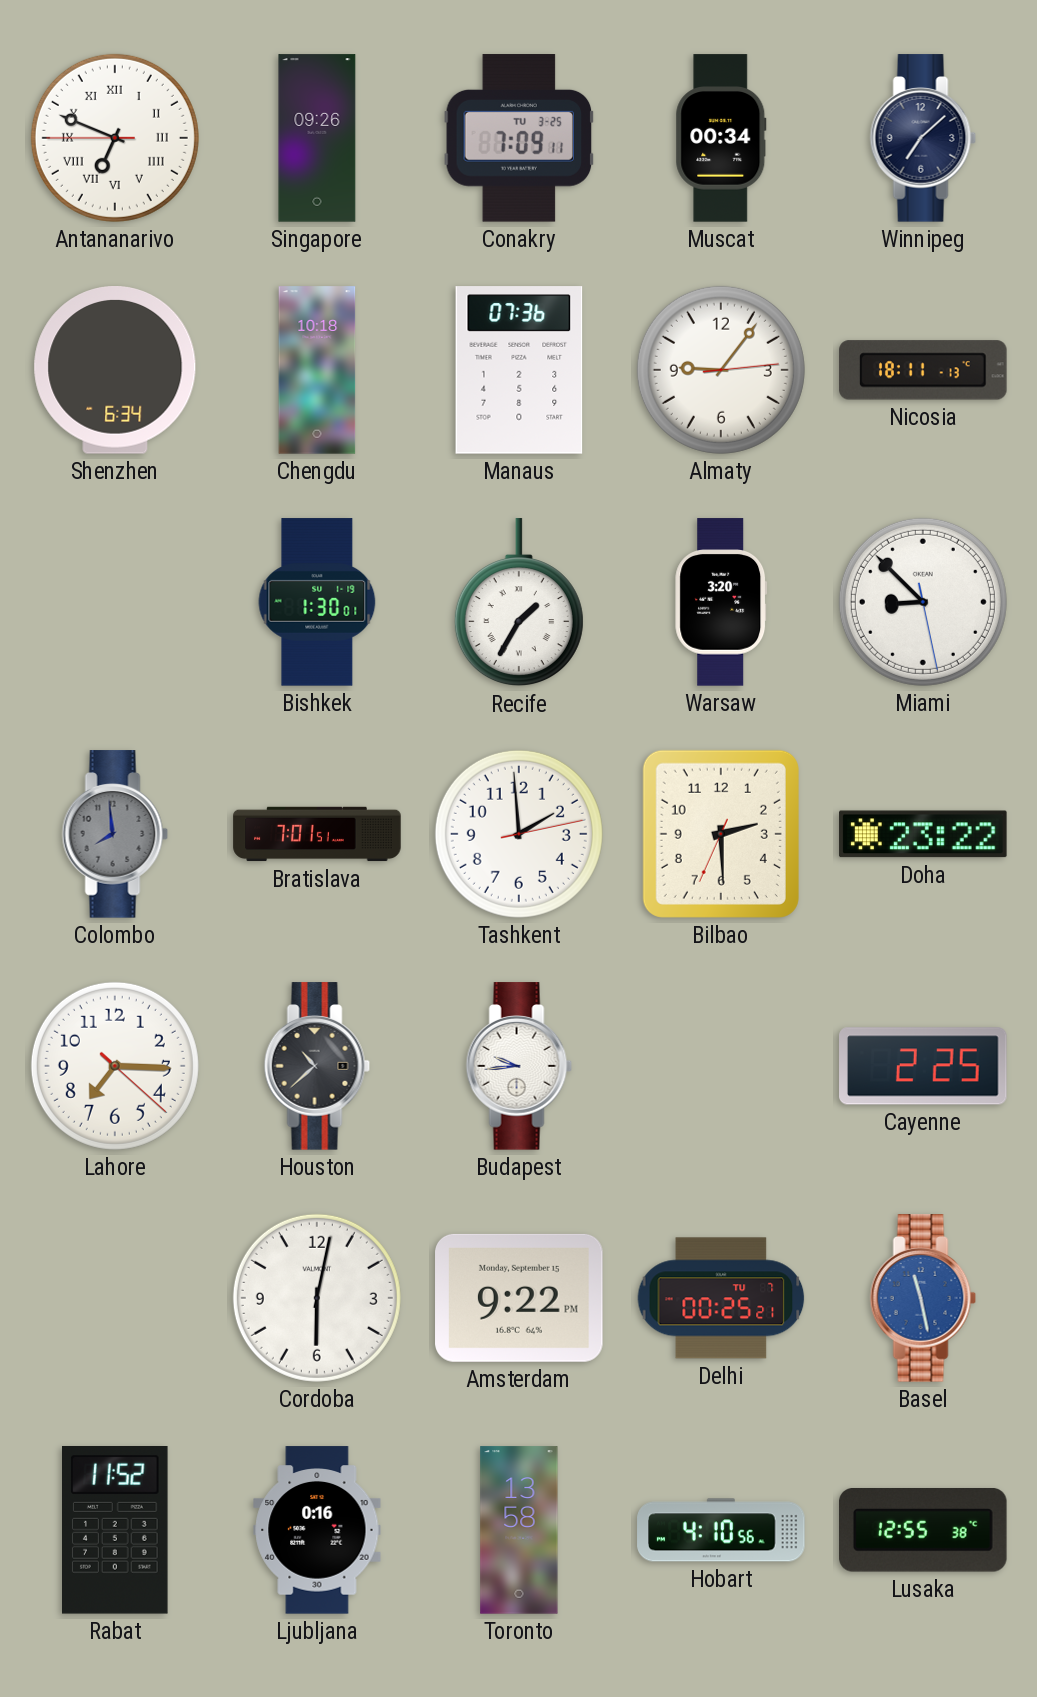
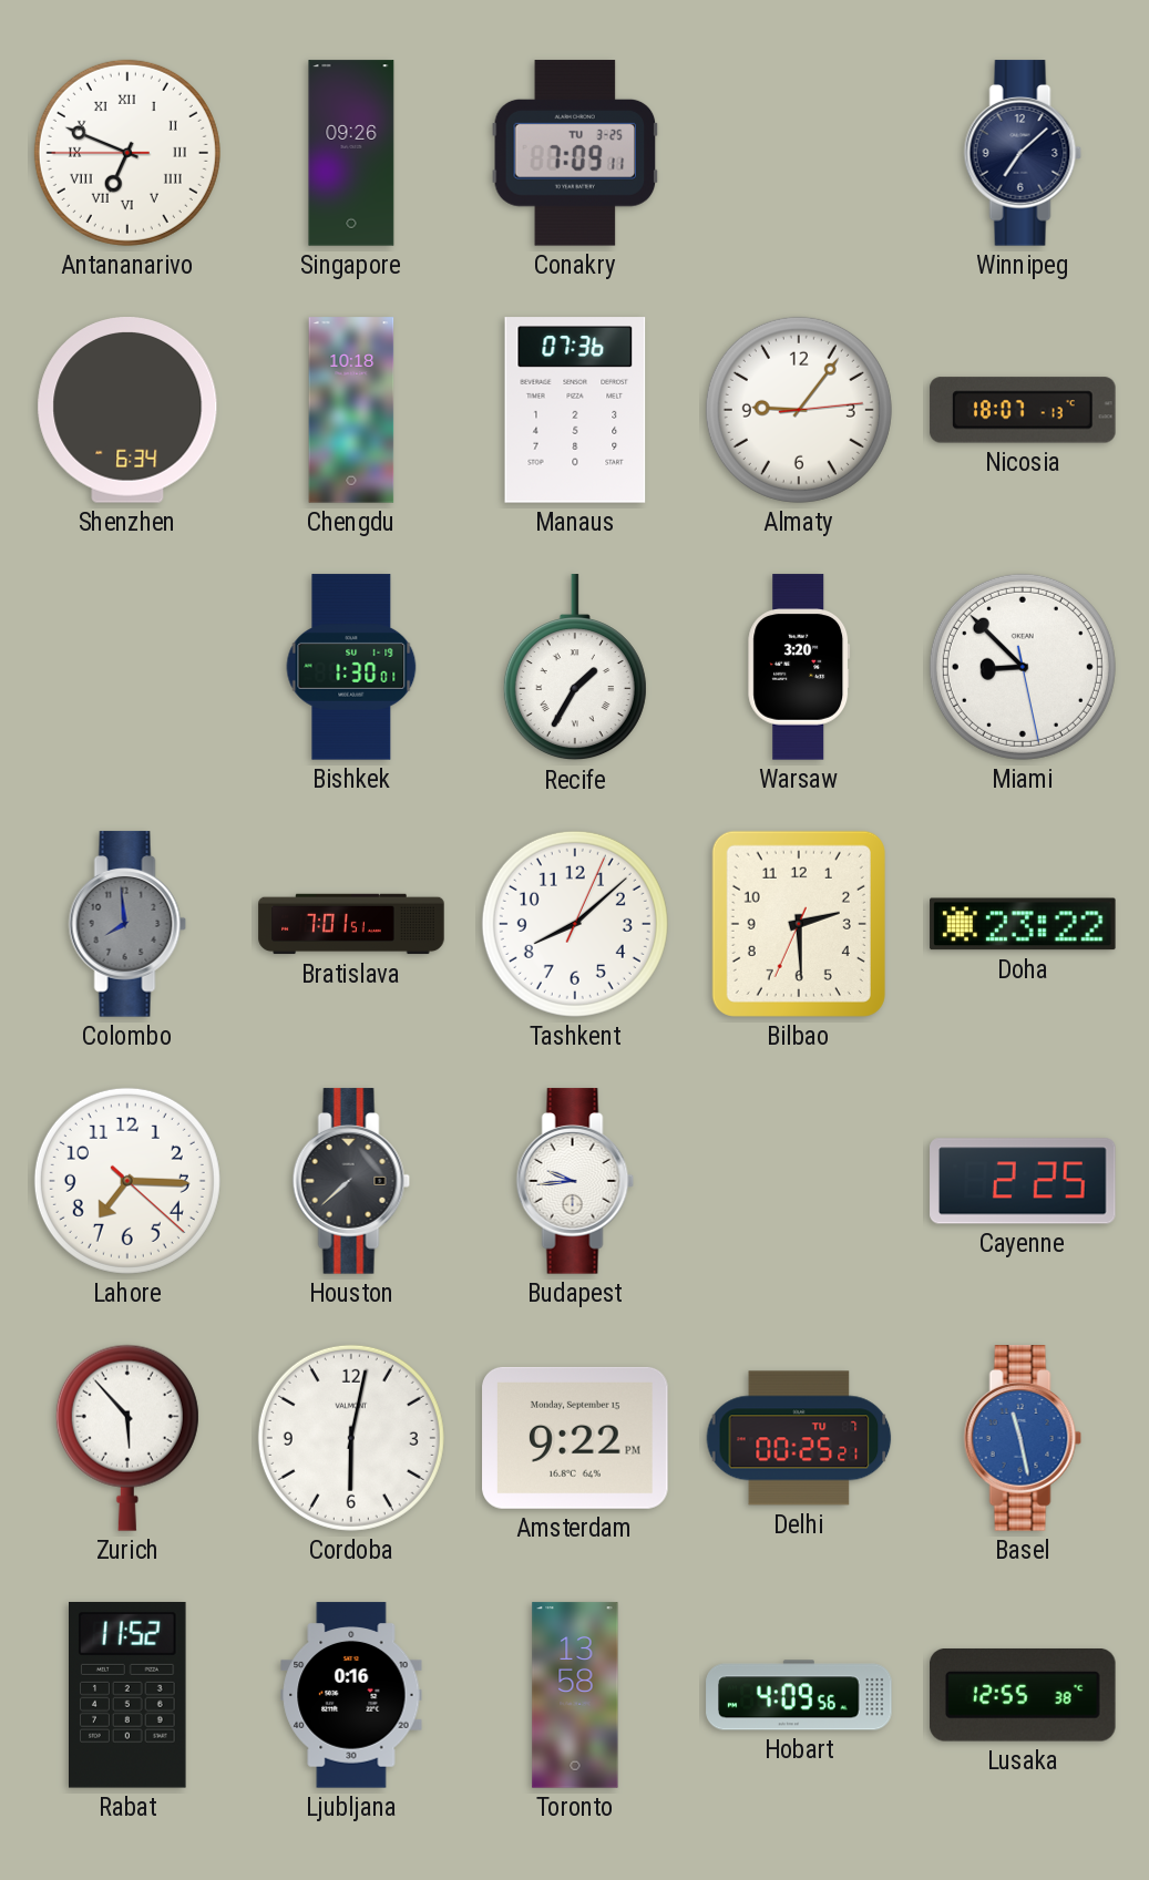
Muscat: 00:34 -> none (721, 138)
Nicosia: 18:11 -> 18:07 (1023, 410)
Tashkent: 1:59 -> 8:08 (575, 924)
Houston: 10:38 -> 7:38 (351, 1181)
Zurich: none -> 5:53 (127, 1438)
Hobart: 4:10 -> 4:09 (799, 1695)
